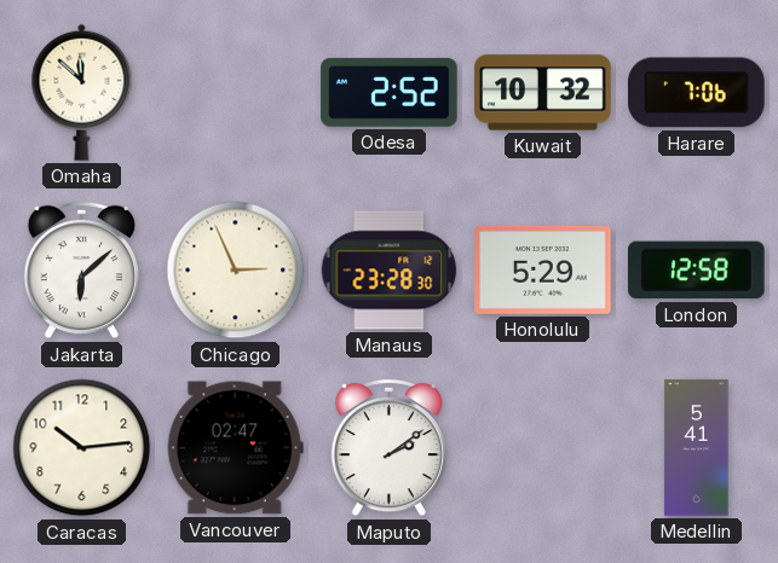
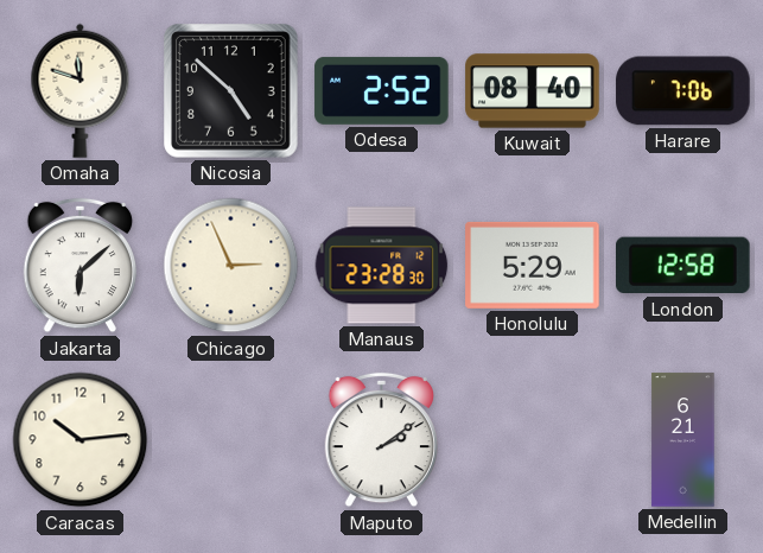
Omaha: 11:52 -> 11:48 (81, 90)
Nicosia: none -> 4:52 (231, 91)
Kuwait: 10:32 -> 08:40 (533, 91)
Vancouver: 02:47 -> none (235, 448)
Medellin: 5:41 -> 6:21 (683, 440)
